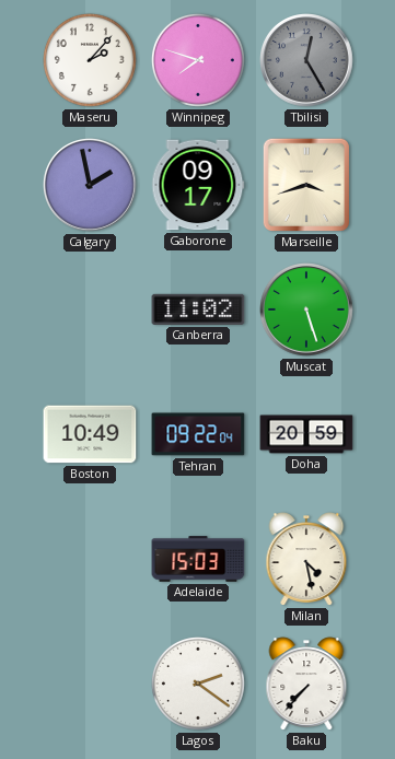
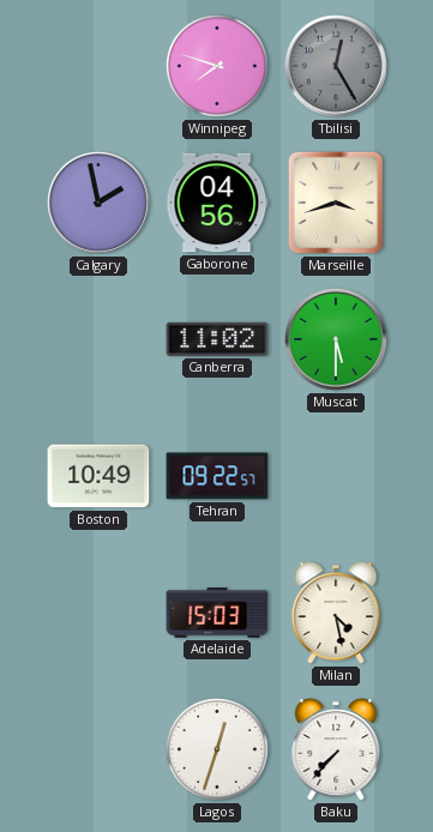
Maseru: 2:07 -> none (90, 60)
Gaborone: 09:17 -> 04:56 (217, 203)
Muscat: 5:27 -> 5:30 (337, 340)
Tehran: 09:22:04 -> 09:22:57 (217, 476)
Doha: 20:59 -> none (306, 434)
Lagos: 2:21 -> 12:33 (217, 749)
